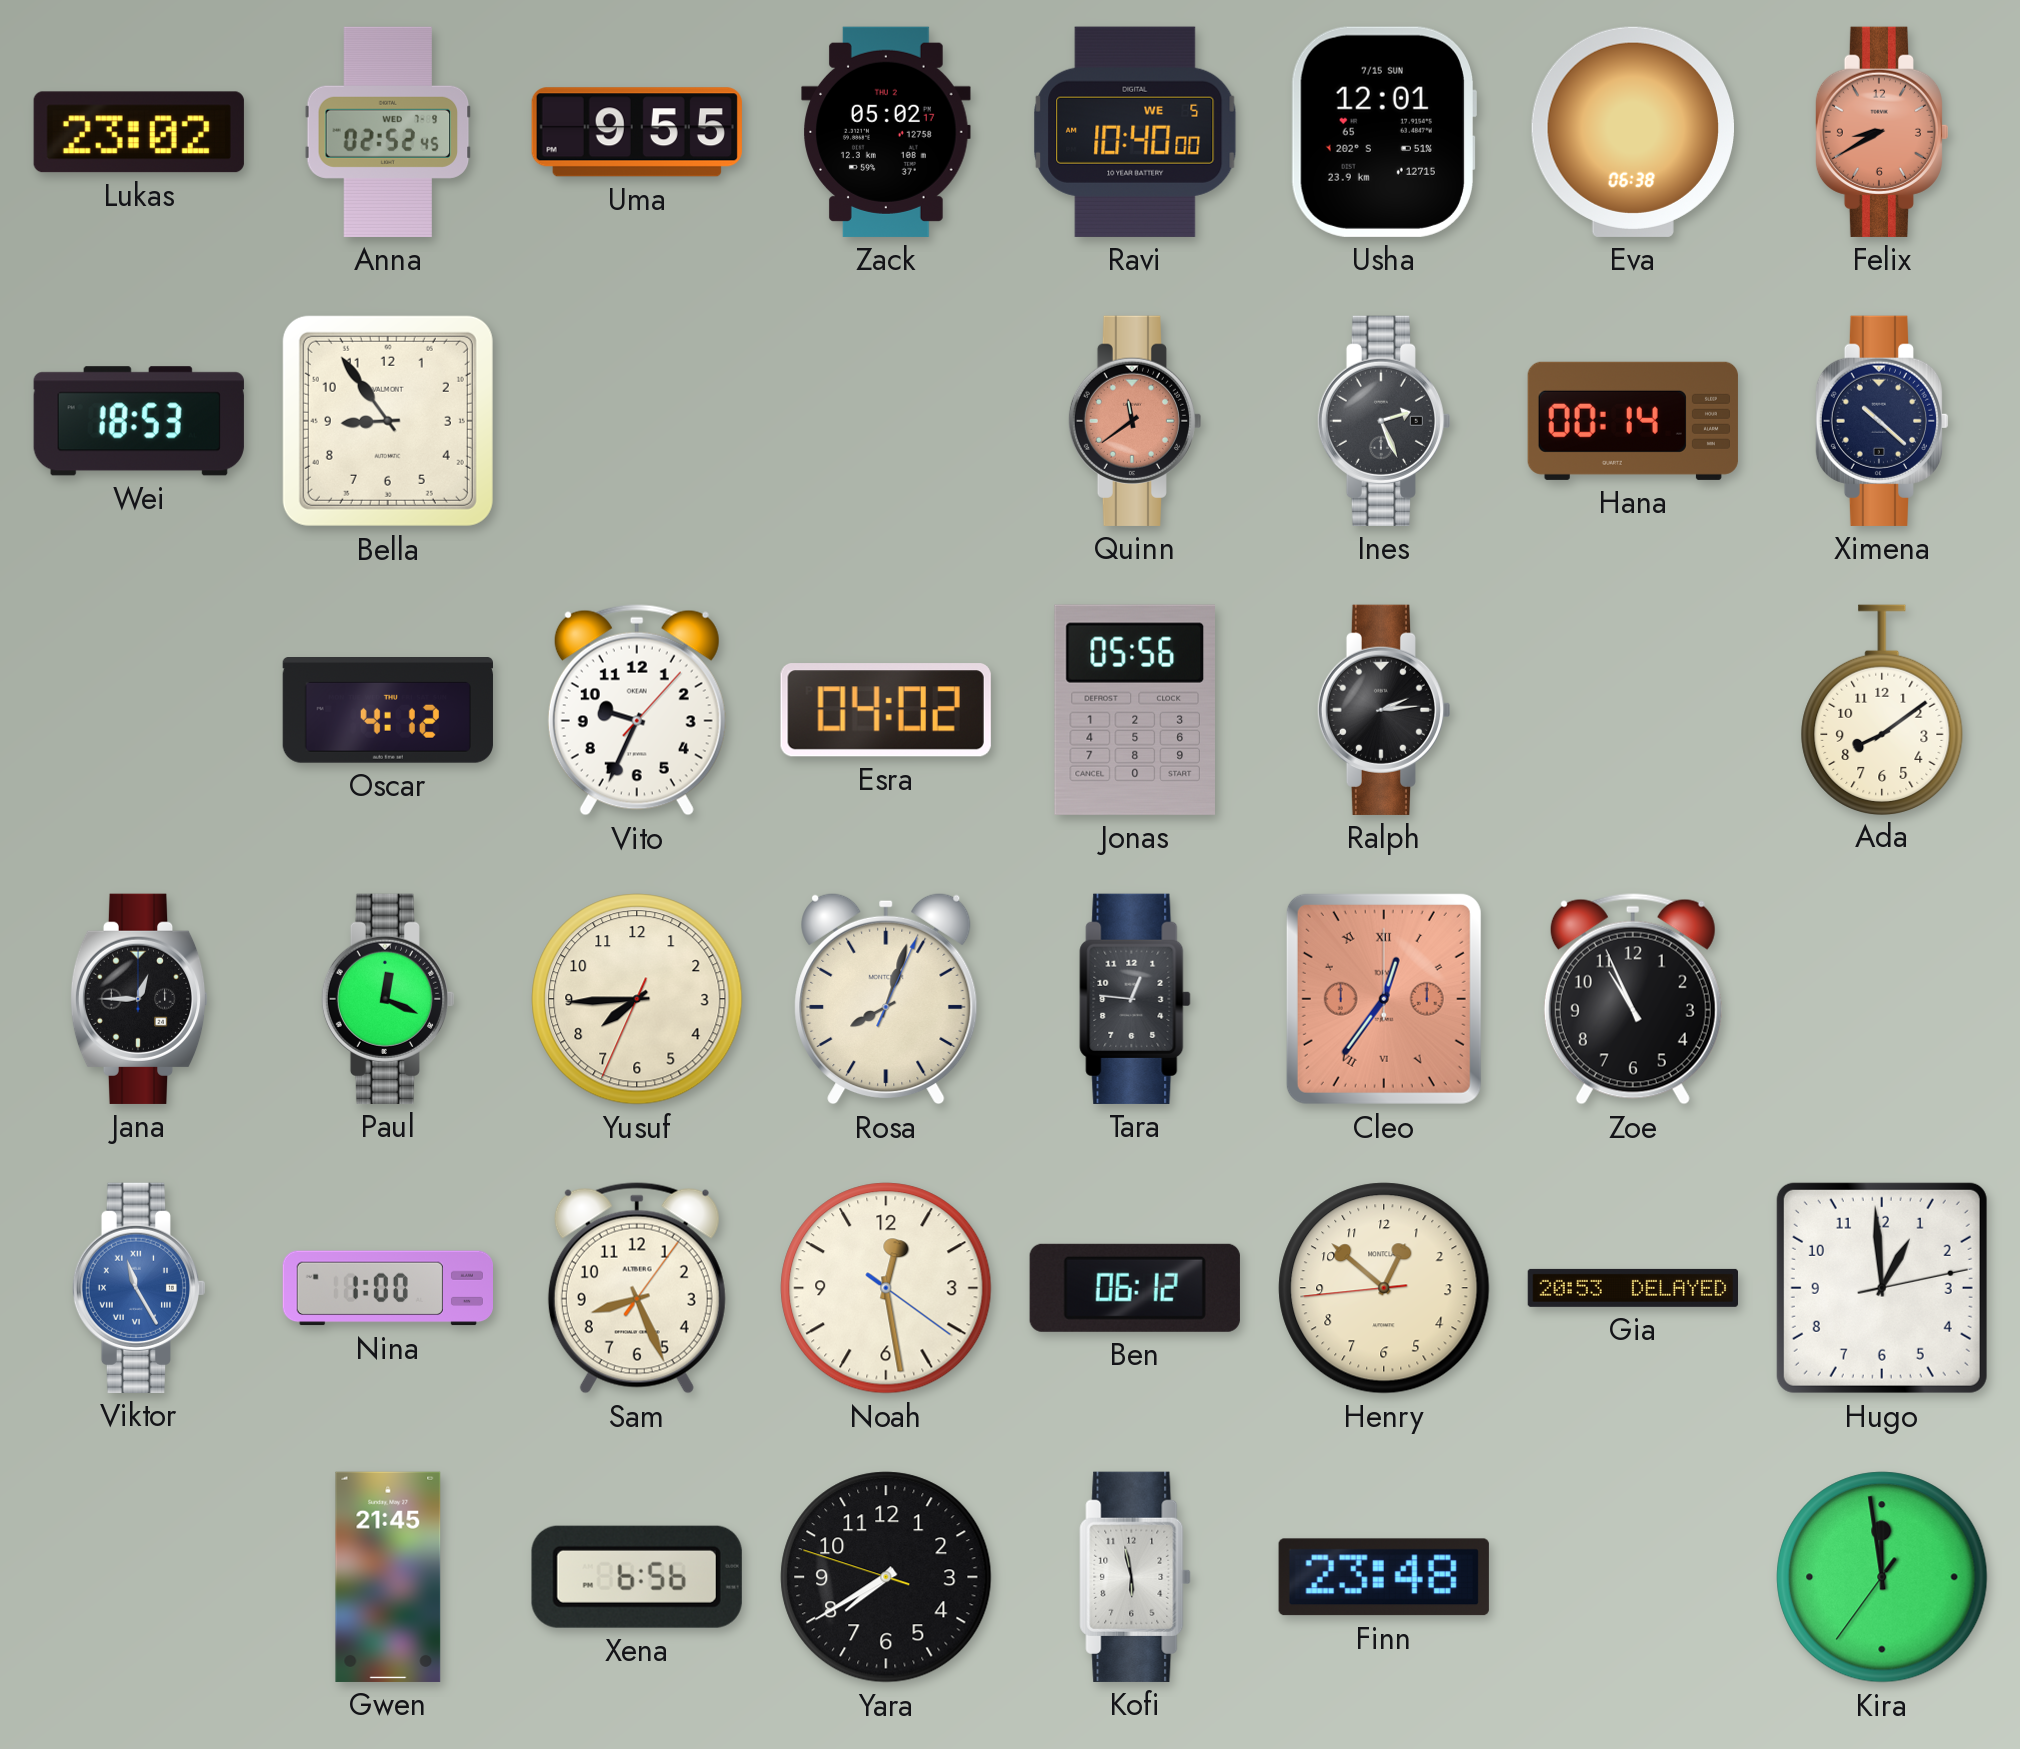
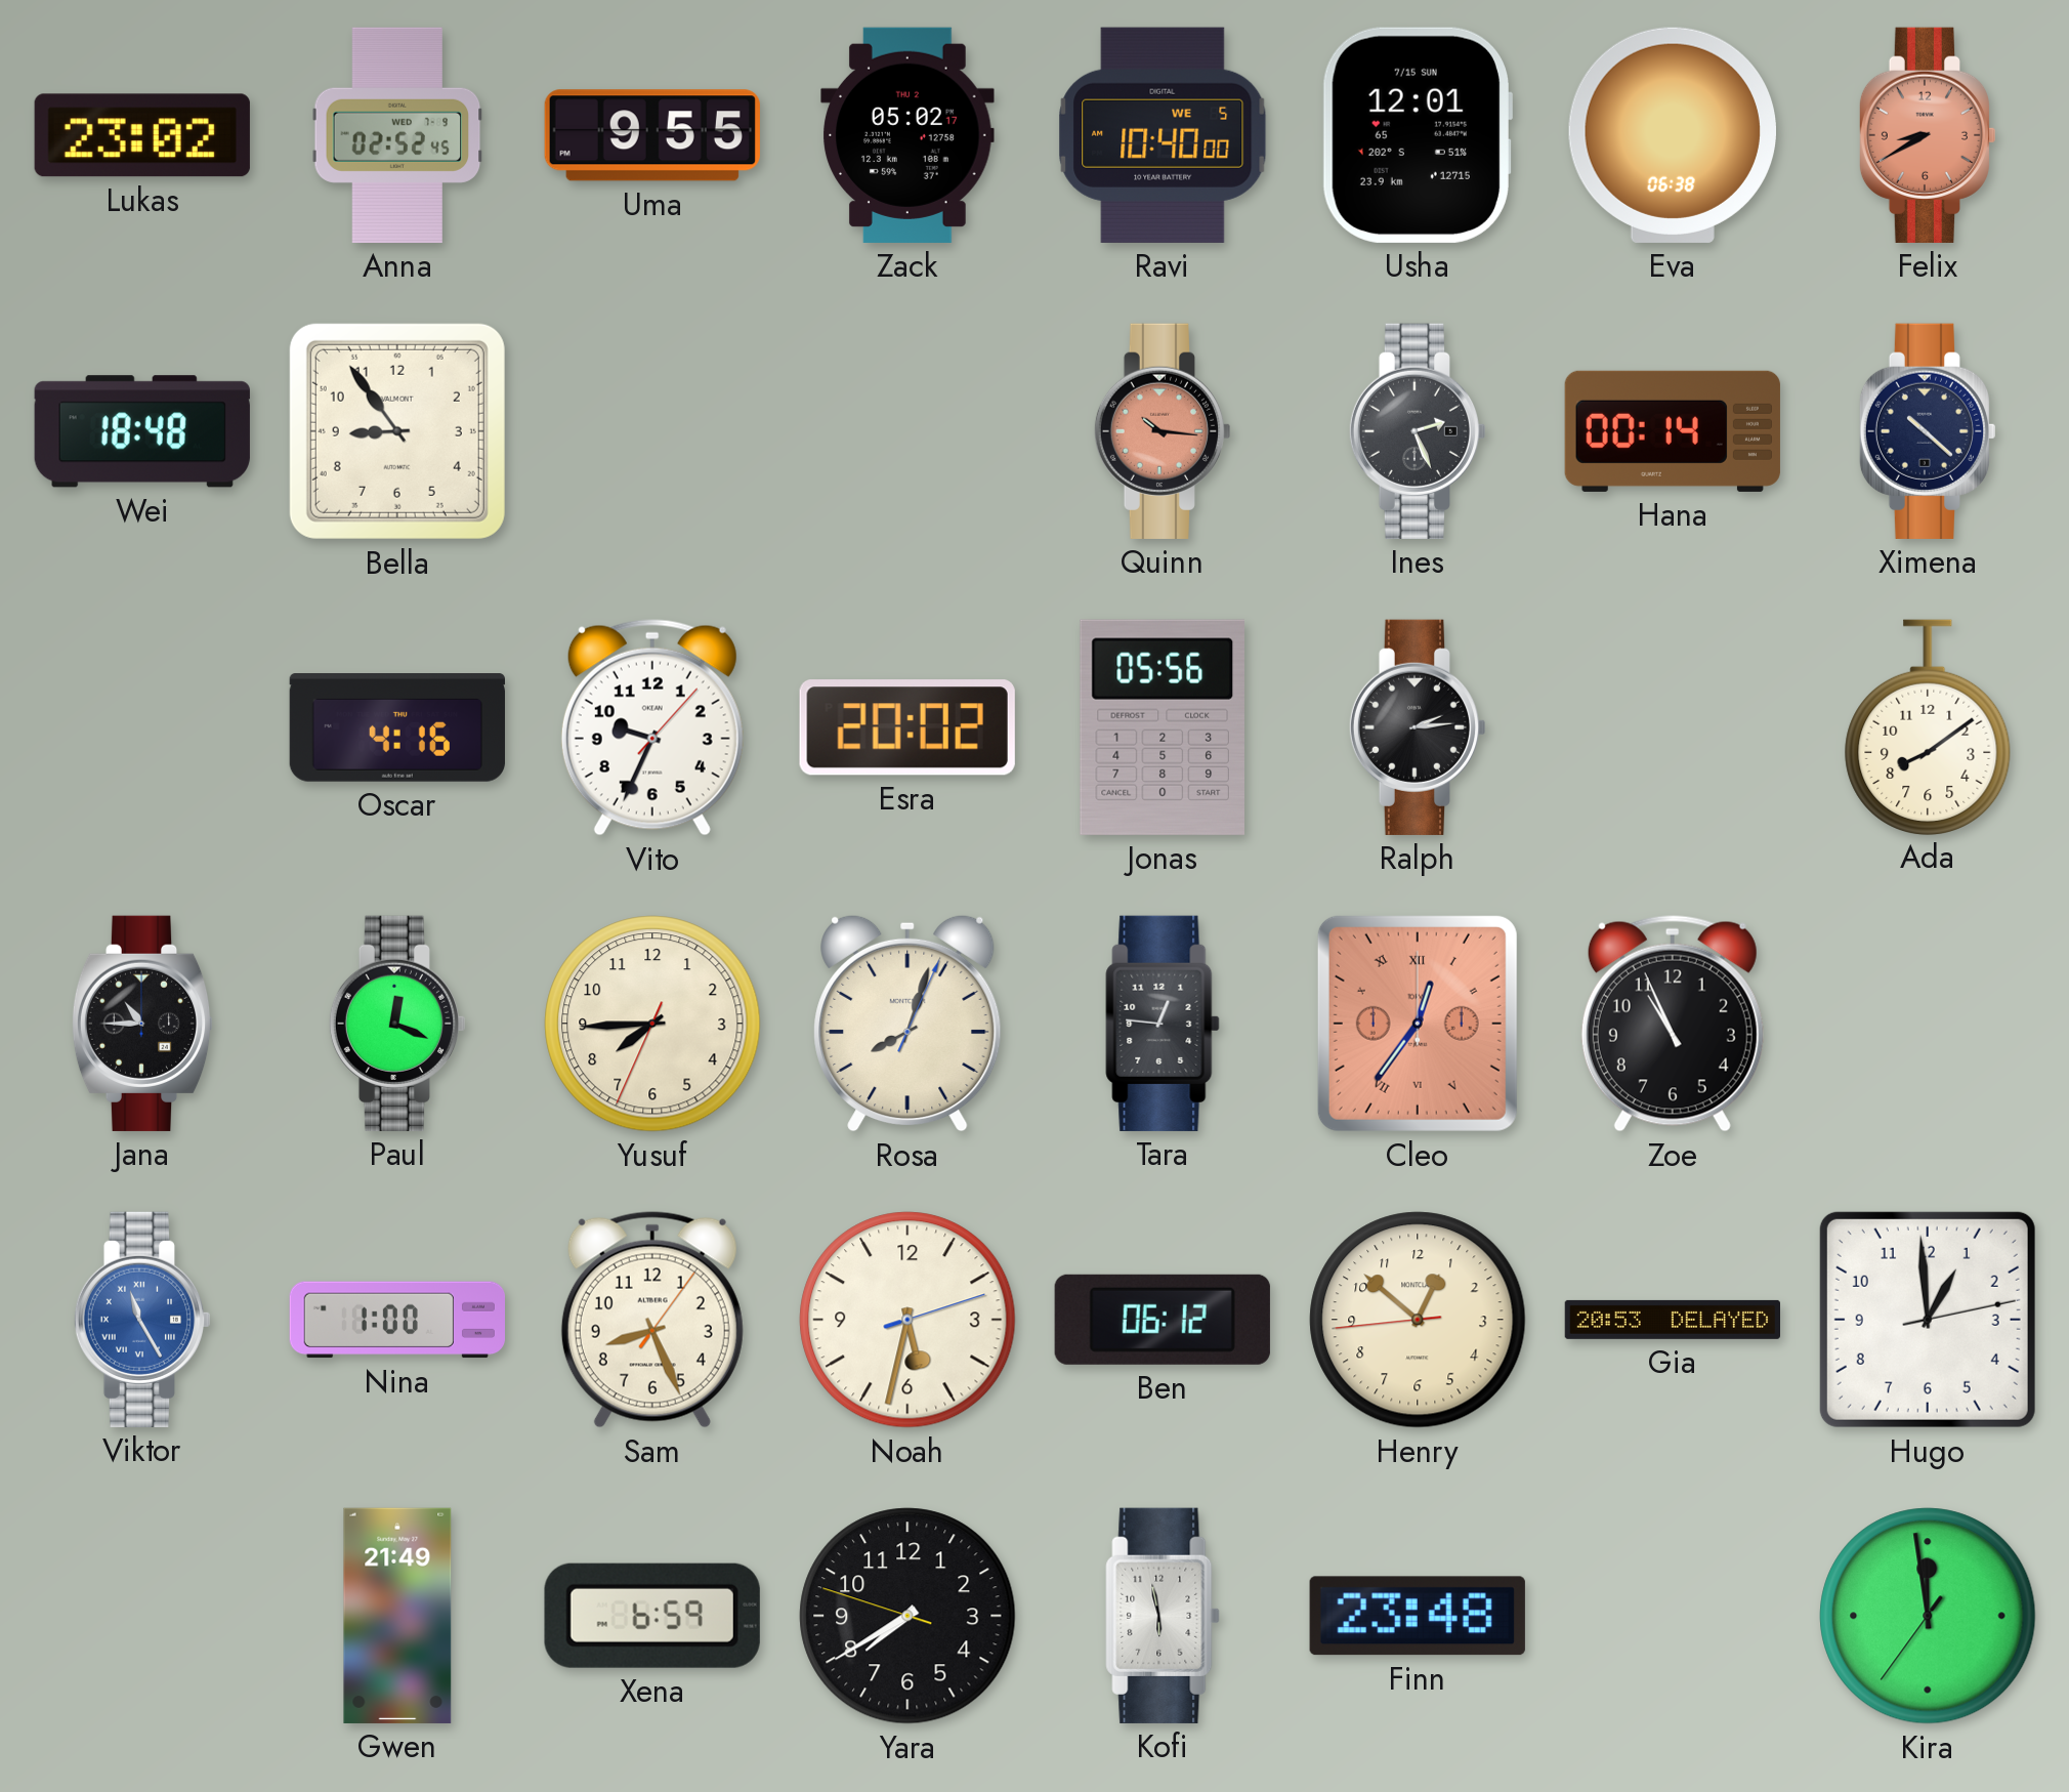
Wei: 18:53 -> 18:48 (142, 431)
Quinn: 11:39 -> 10:16 (1162, 431)
Oscar: 4:12 -> 4:16 (397, 728)
Esra: 04:02 -> 20:02 (907, 727)
Jana: 12:45 -> 10:45 (142, 1024)
Noah: 12:28 -> 5:32 (907, 1320)
Gwen: 21:45 -> 21:49 (397, 1616)
Xena: 6:56 -> 6:59 (652, 1616)
